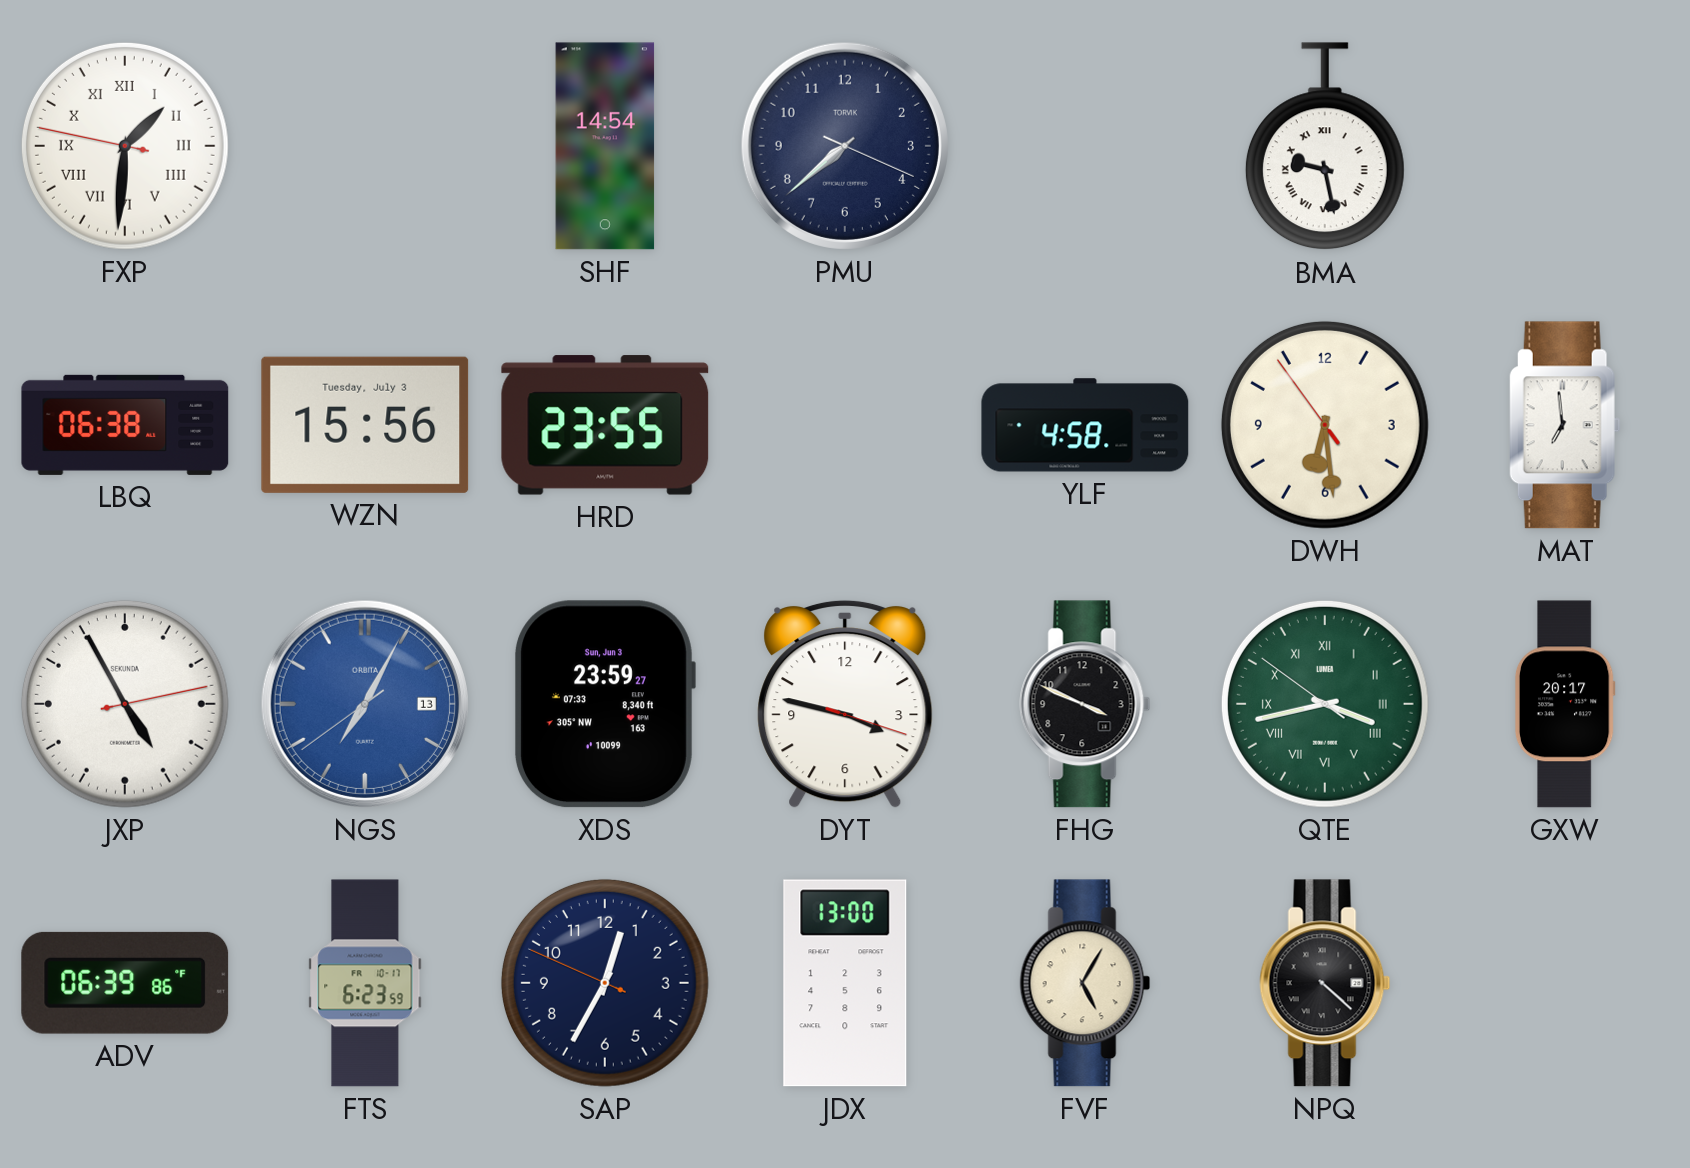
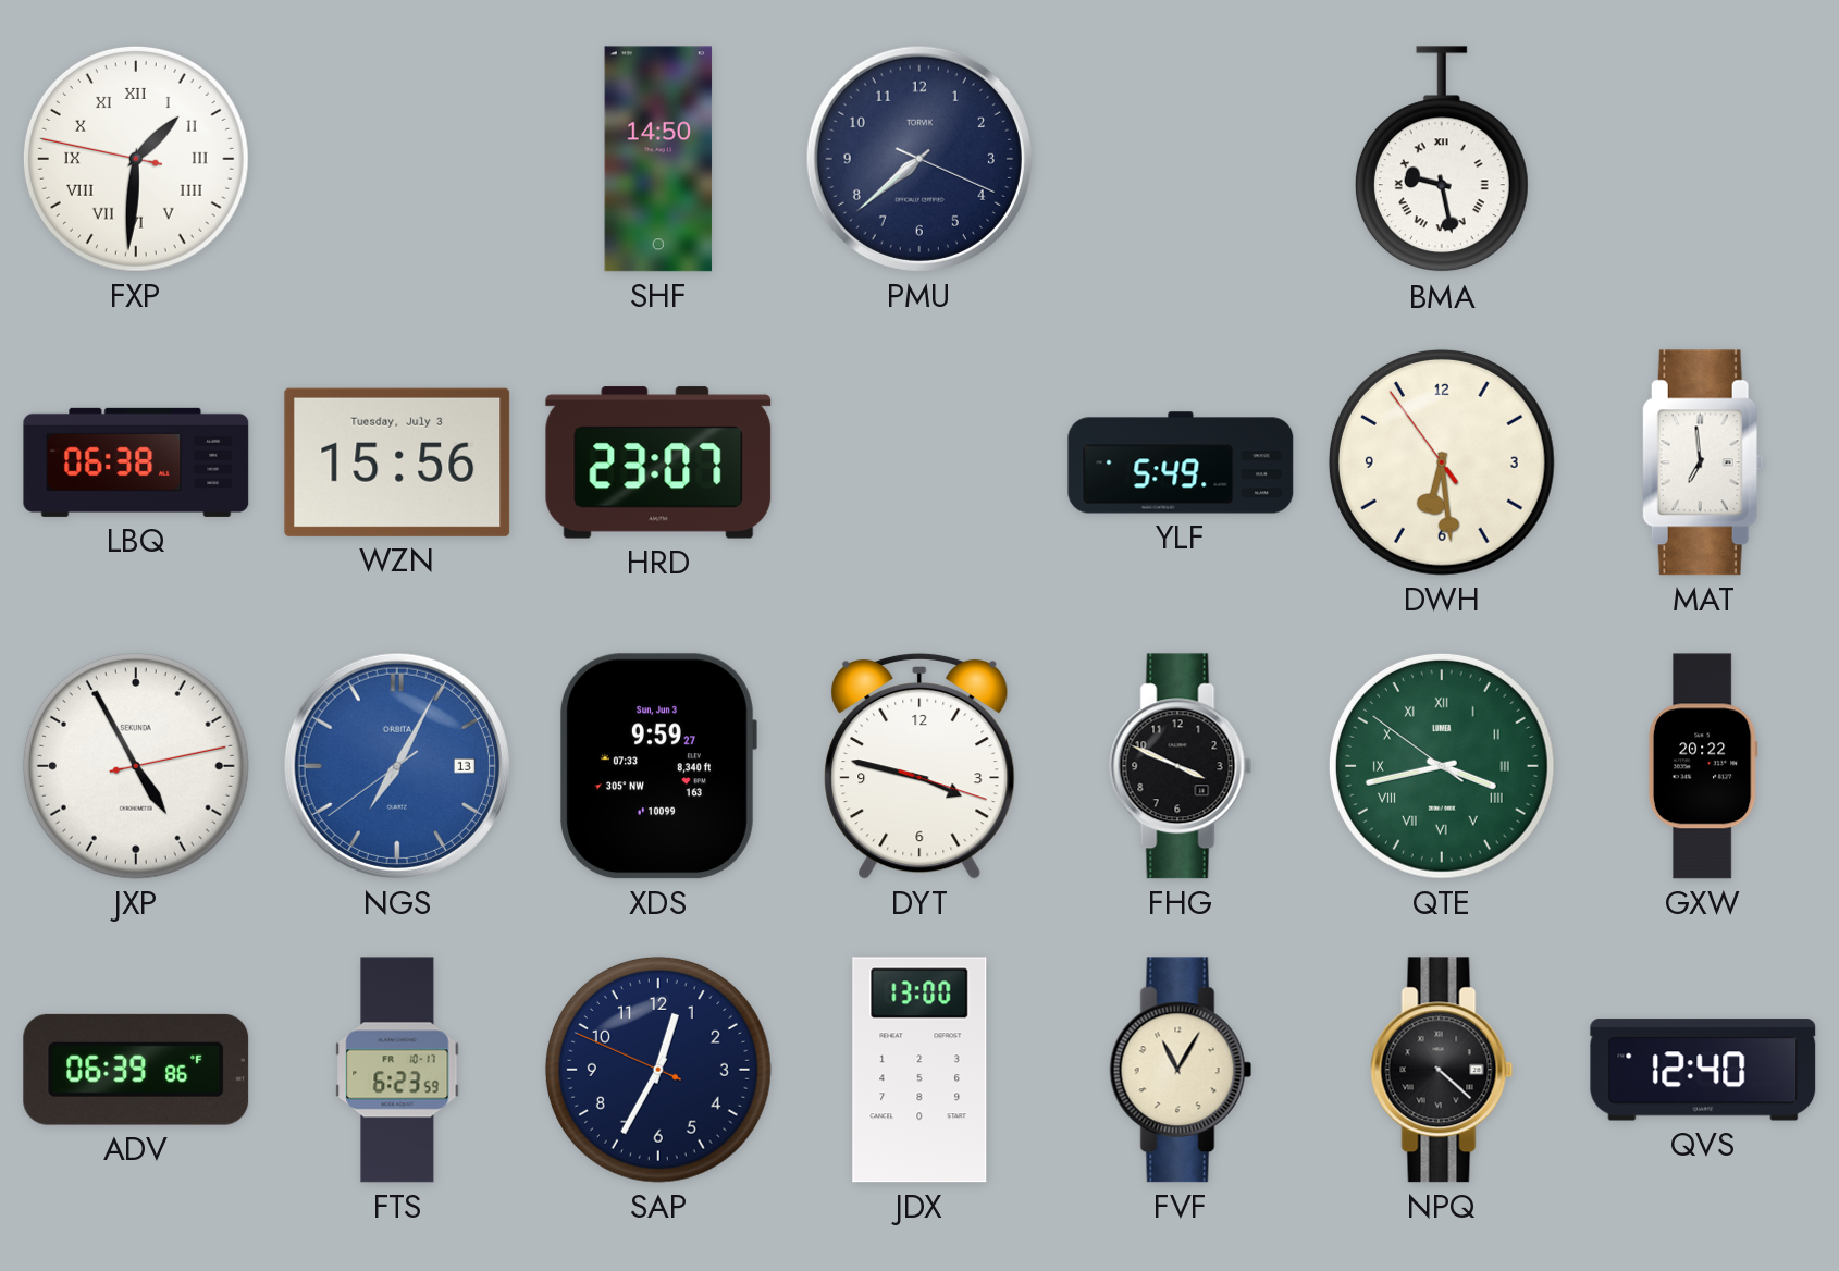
SHF: 14:54 -> 14:50 (658, 159)
HRD: 23:55 -> 23:07 (658, 462)
YLF: 4:58 -> 5:49 (1181, 462)
XDS: 23:59 -> 9:59 (658, 766)
GXW: 20:17 -> 20:22 (1703, 766)
FVF: 5:05 -> 11:05 (1181, 1070)
QVS: none -> 12:40 (1703, 1070)
